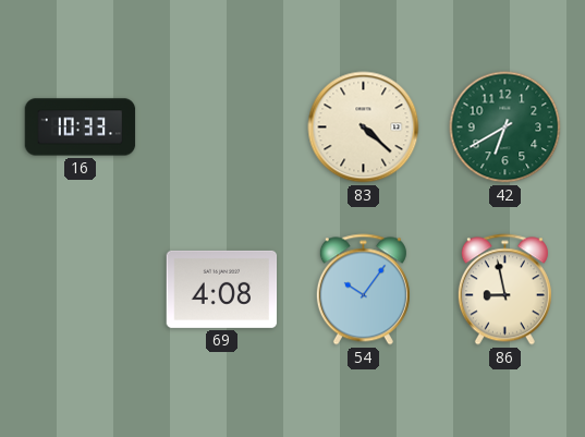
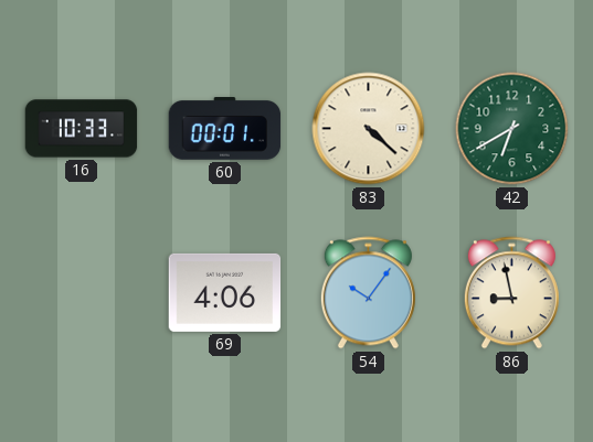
60: none -> 00:01 (225, 129)
69: 4:08 -> 4:06 (225, 292)
